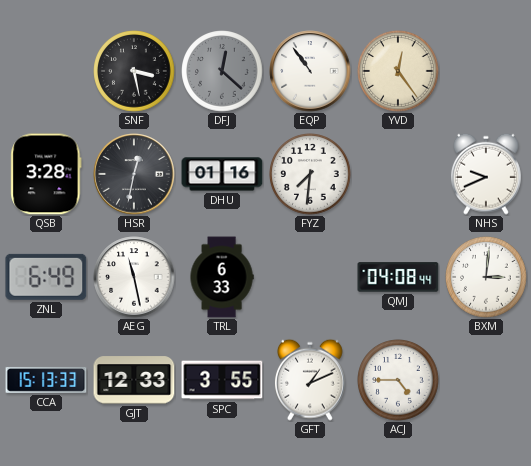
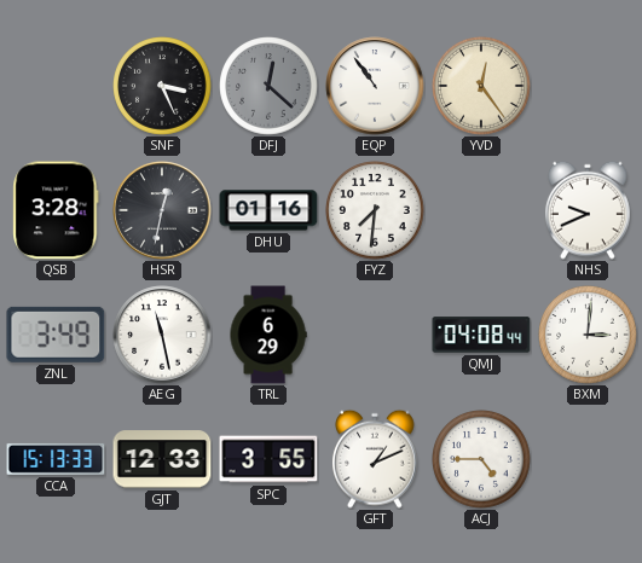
SNF: 3:28 -> 3:26 (162, 86)
ZNL: 6:49 -> 3:49 (56, 335)
TRL: 6:33 -> 6:29 (268, 335)
